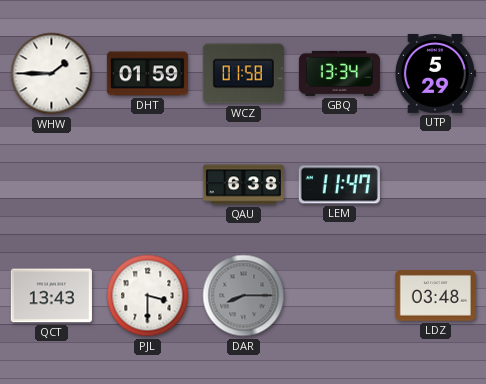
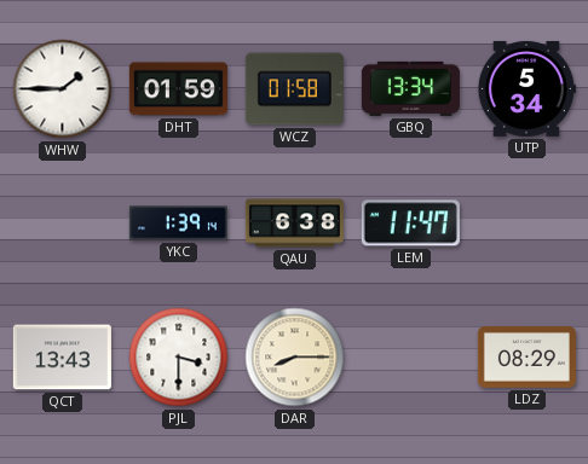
UTP: 5:29 -> 5:34 (526, 88)
YKC: none -> 1:39 (178, 224)
DAR dial: grey -> cream (295, 358)
LDZ: 03:48 -> 08:29 (526, 358)
